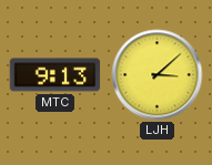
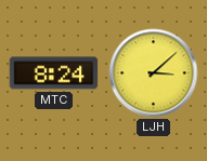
MTC: 9:13 -> 8:24 (54, 73)
